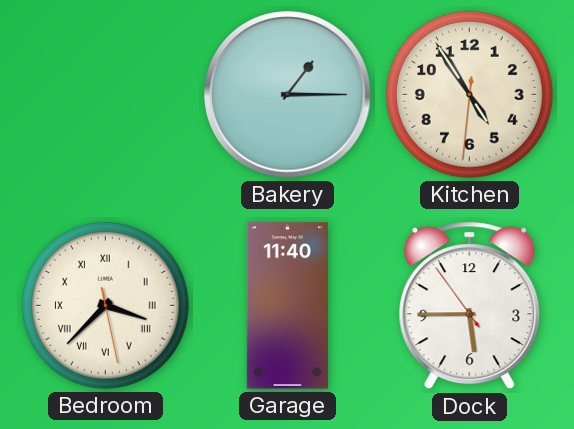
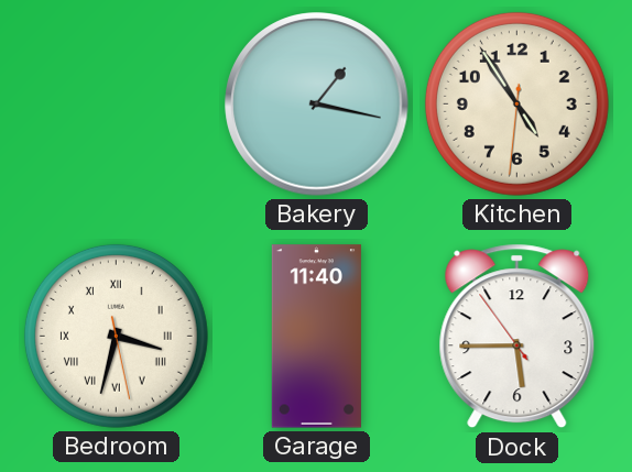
Bakery: 1:15 -> 1:17 (317, 105)
Bedroom: 3:37 -> 3:32 (116, 336)
